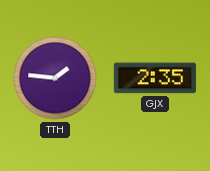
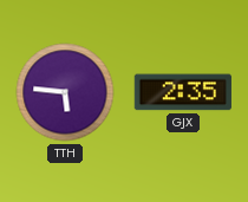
TTH: 1:46 -> 5:46 (65, 92)
